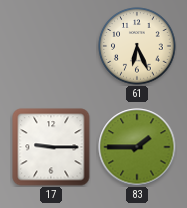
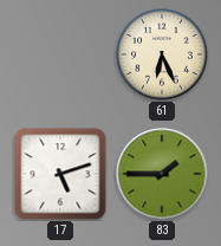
17: 9:15 -> 5:12 (60, 174)
